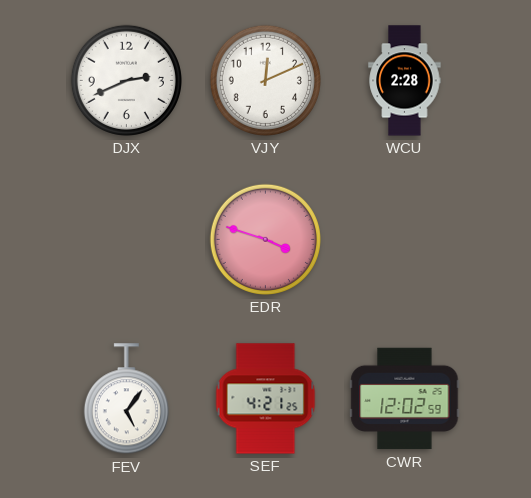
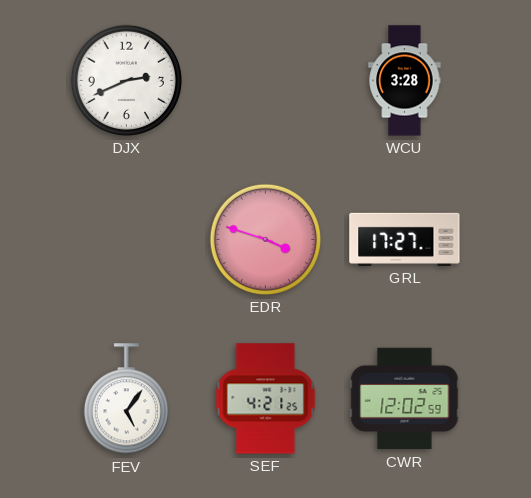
VJY: 12:11 -> none (265, 80)
WCU: 2:28 -> 3:28 (405, 81)
GRL: none -> 17:27 (405, 239)
